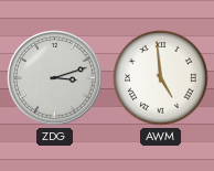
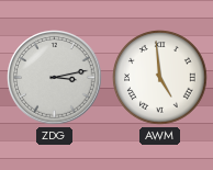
ZDG: 3:12 -> 3:13 (55, 78)
